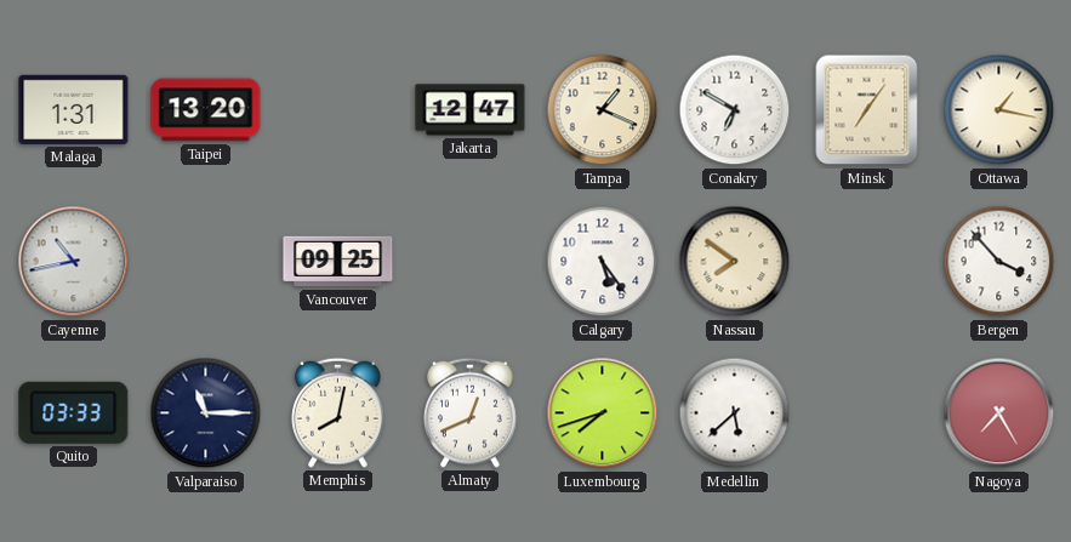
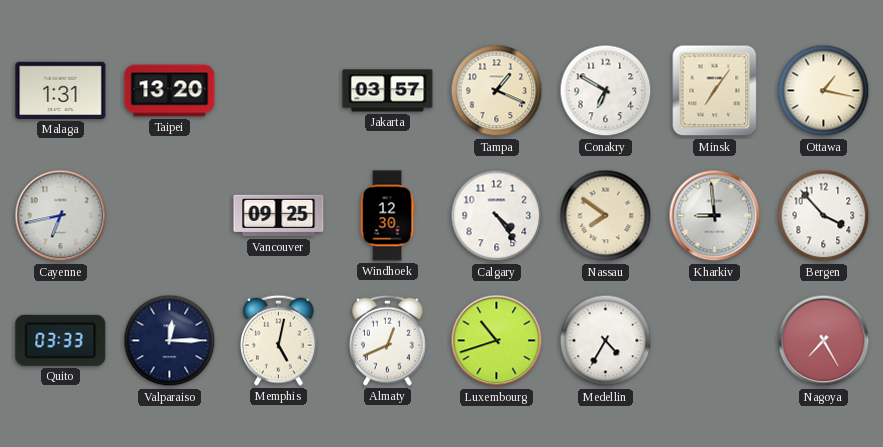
Jakarta: 12:47 -> 03:57 (388, 91)
Cayenne: 10:43 -> 6:43 (61, 216)
Windhoek: none -> 12:30 (387, 216)
Calgary: 5:24 -> 4:24 (497, 216)
Kharkiv: none -> 8:59 (715, 216)
Valparaiso: 11:15 -> 12:15 (170, 341)
Memphis: 8:02 -> 5:02 (279, 340)
Luxembourg: 7:42 -> 10:42 (497, 341)
Medellin: 5:38 -> 4:35 (606, 341)
